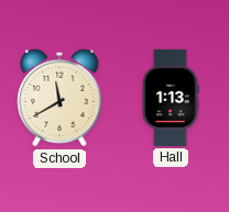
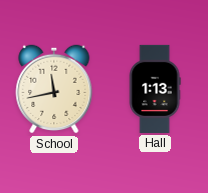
School: 11:40 -> 11:43 (54, 89)
